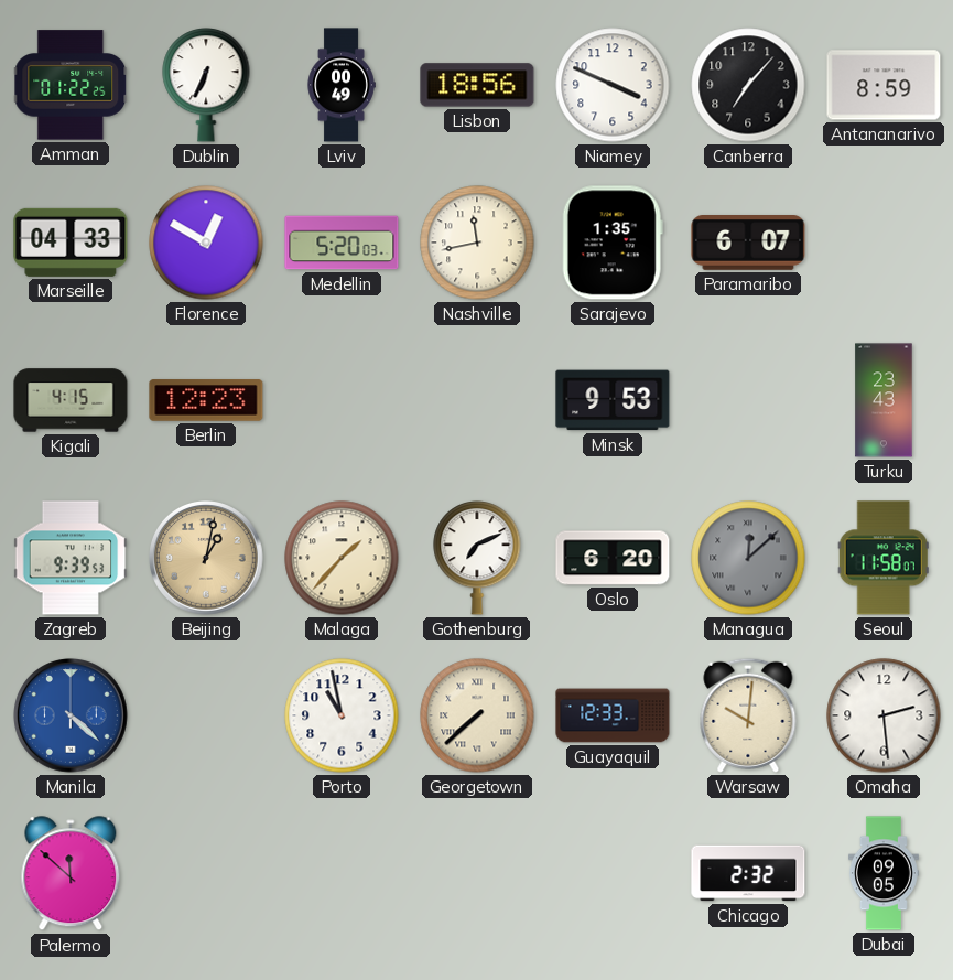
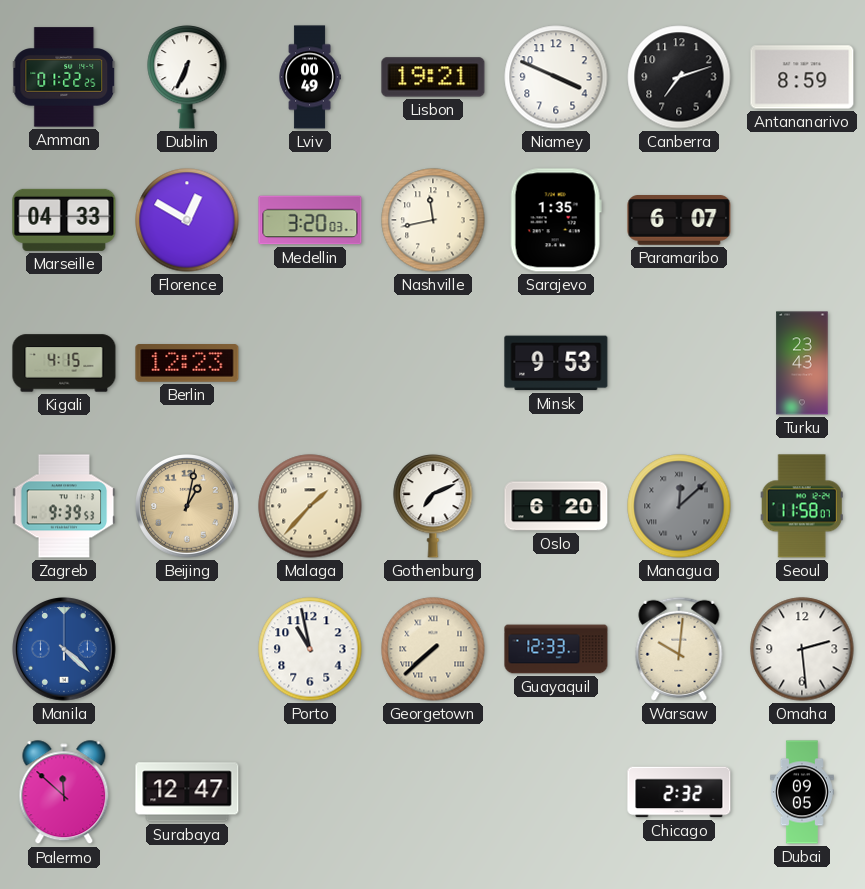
Lisbon: 18:56 -> 19:21 (433, 77)
Canberra: 7:07 -> 7:12 (679, 77)
Medellin: 5:20 -> 3:20 (310, 220)
Surabaya: none -> 12:47 (187, 792)
